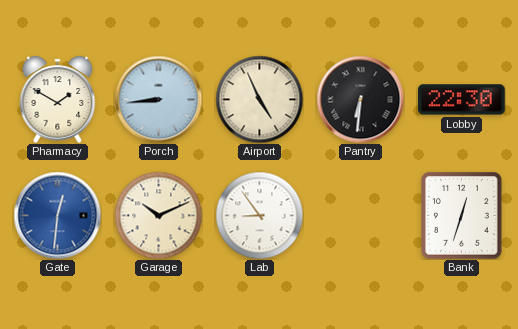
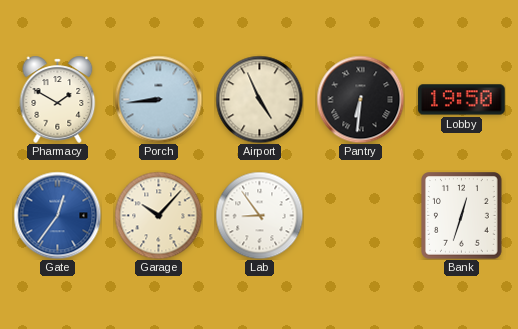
Lobby: 22:30 -> 19:50 (462, 100)
Gate: 12:31 -> 12:36 (57, 215)
Garage: 10:11 -> 10:07 (158, 215)
